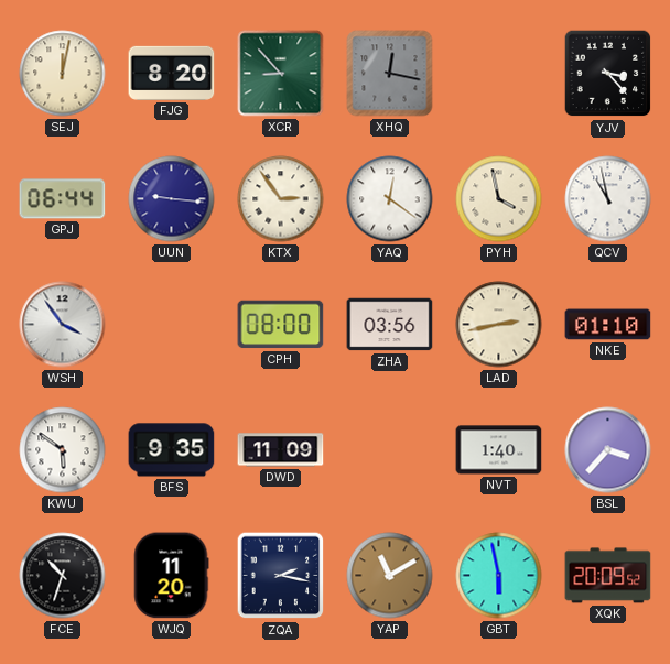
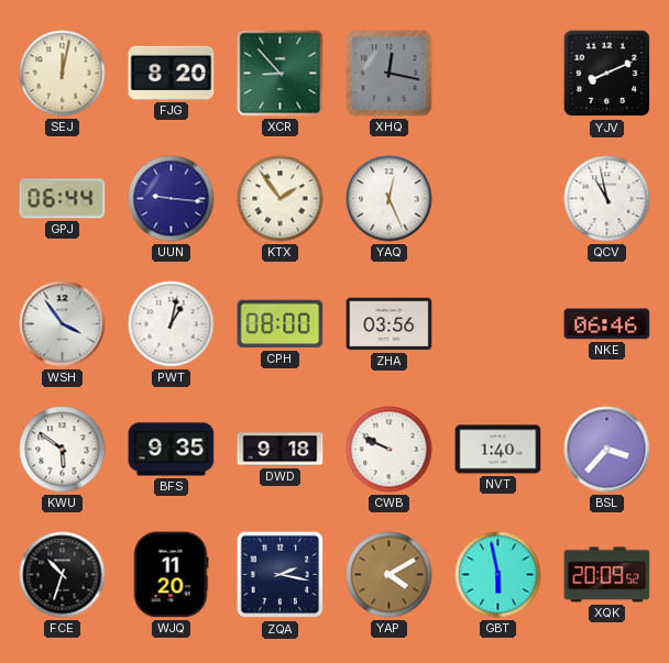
YJV: 3:23 -> 8:11 (607, 74)
KTX: 2:54 -> 1:54 (281, 199)
YAQ: 12:21 -> 12:26 (390, 199)
PYH: 3:58 -> none (499, 199)
PWT: none -> 1:02 (172, 324)
LAD: 2:43 -> none (499, 325)
NKE: 01:10 -> 06:46 (607, 324)
DWD: 11:09 -> 9:18 (281, 450)
CWB: none -> 9:49 (390, 450)
YAP: 11:10 -> 4:10 (390, 575)
